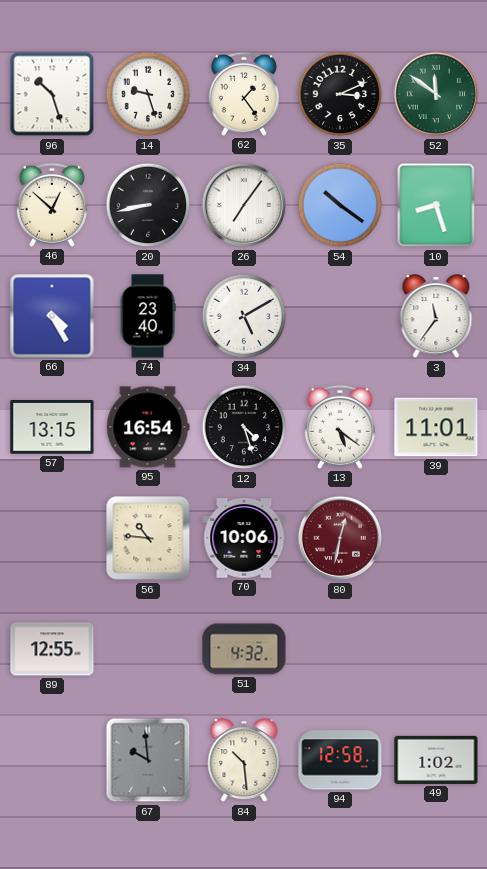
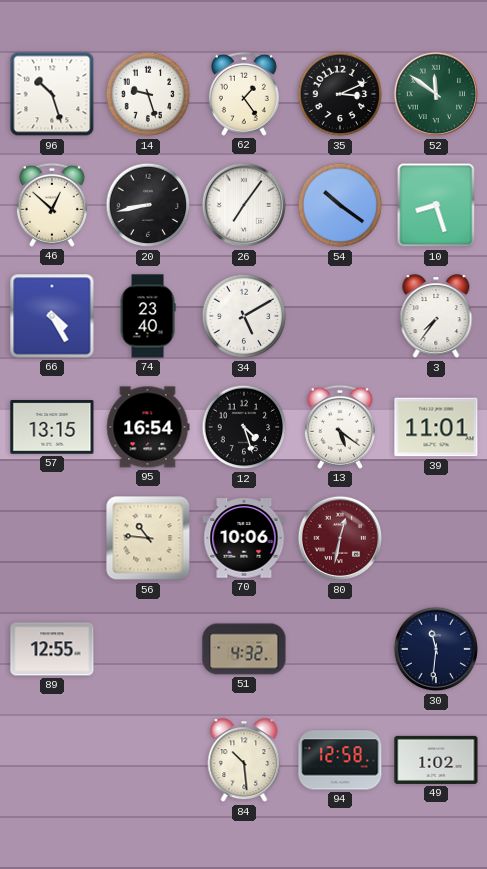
3: 11:36 -> 7:36 (436, 317)
30: none -> 11:31 (436, 649)
67: 9:59 -> none (148, 760)
